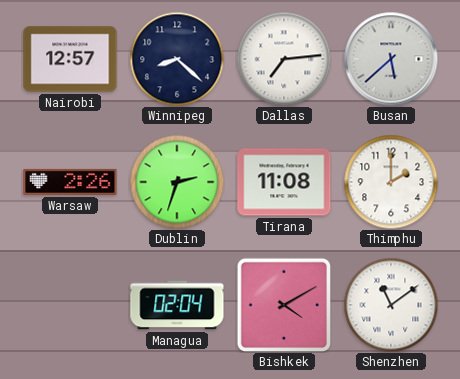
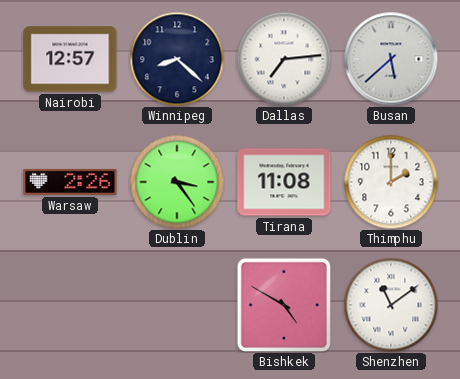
Dublin: 2:33 -> 3:24 (177, 182)
Managua: 02:04 -> none (177, 305)
Bishkek: 4:10 -> 4:50 (283, 304)
